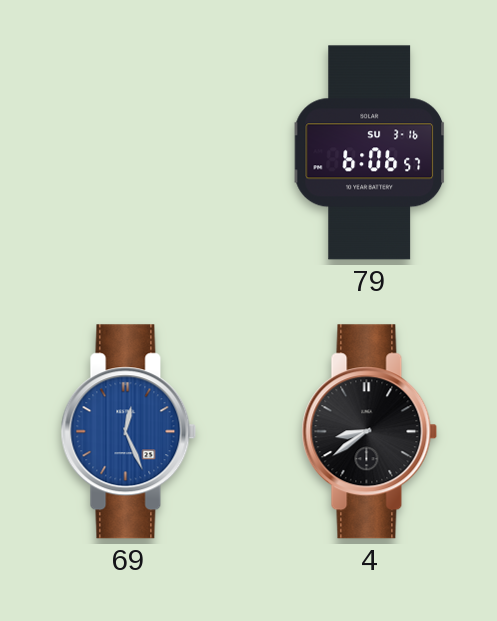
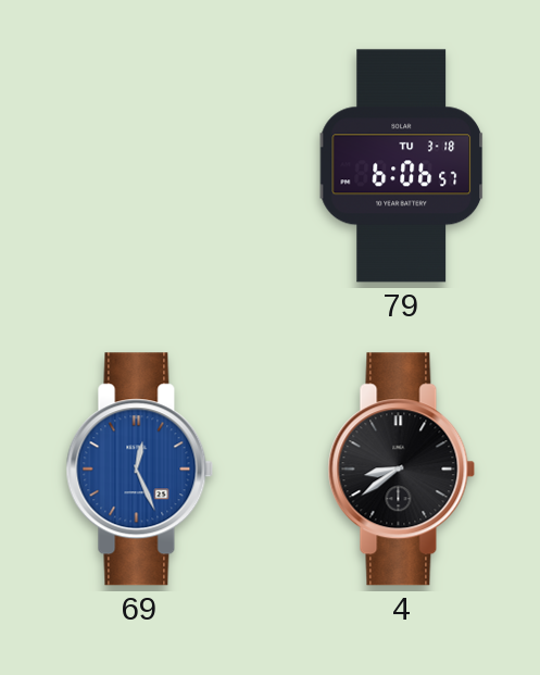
79 date: SU 3-16 -> TU 3-18 (402, 166)
